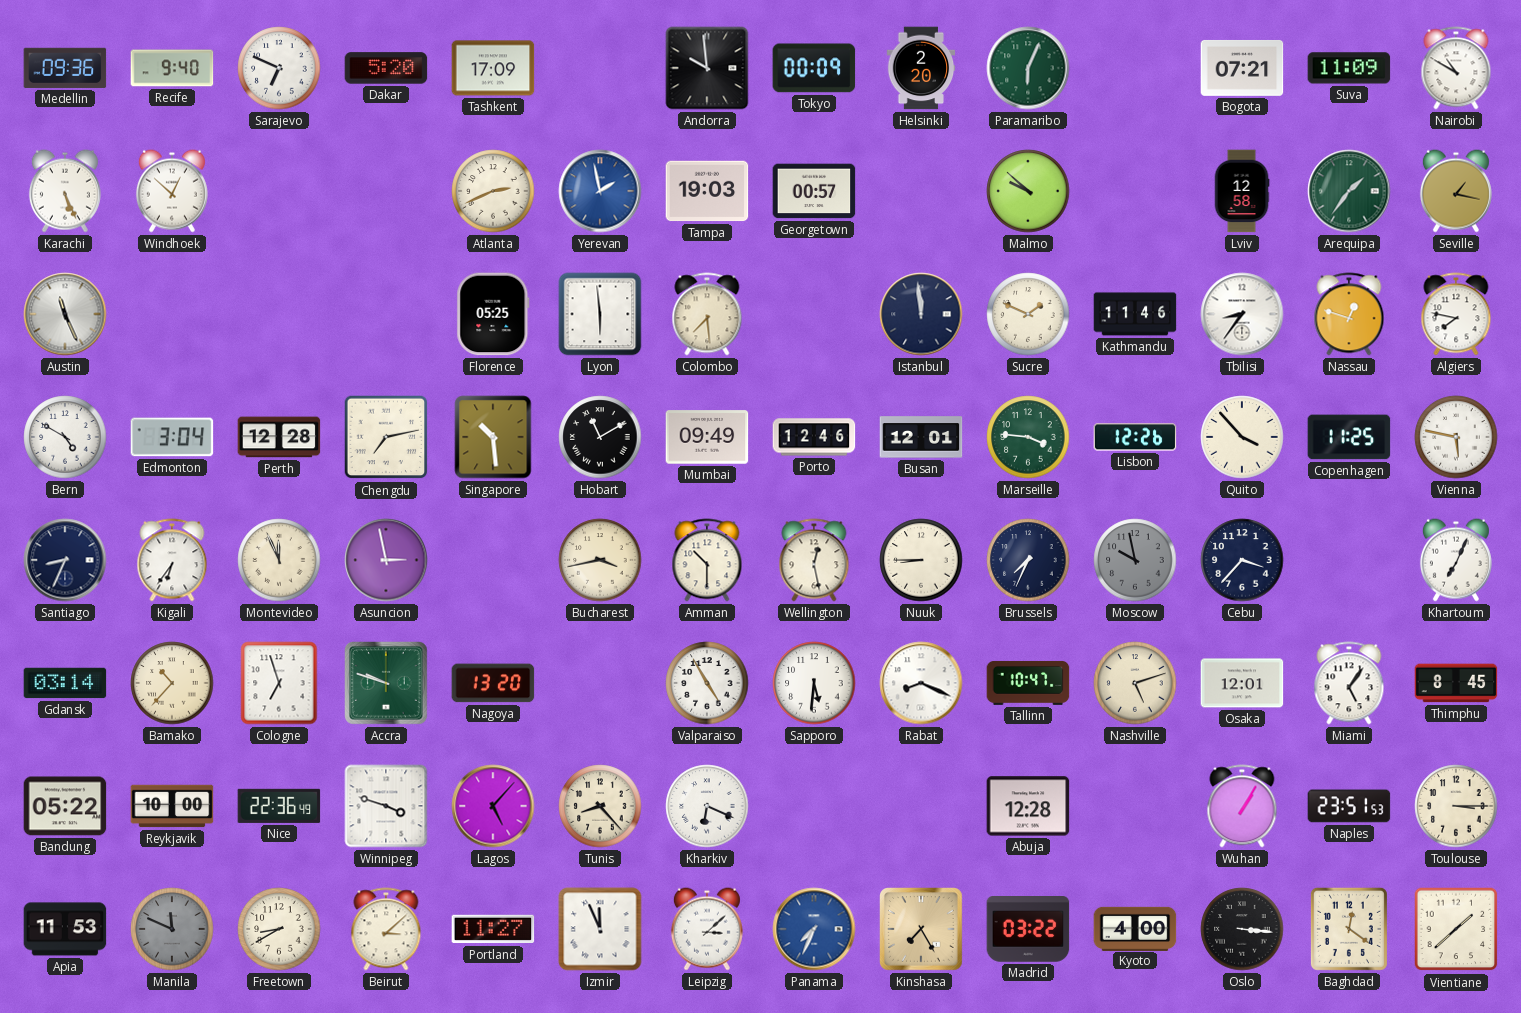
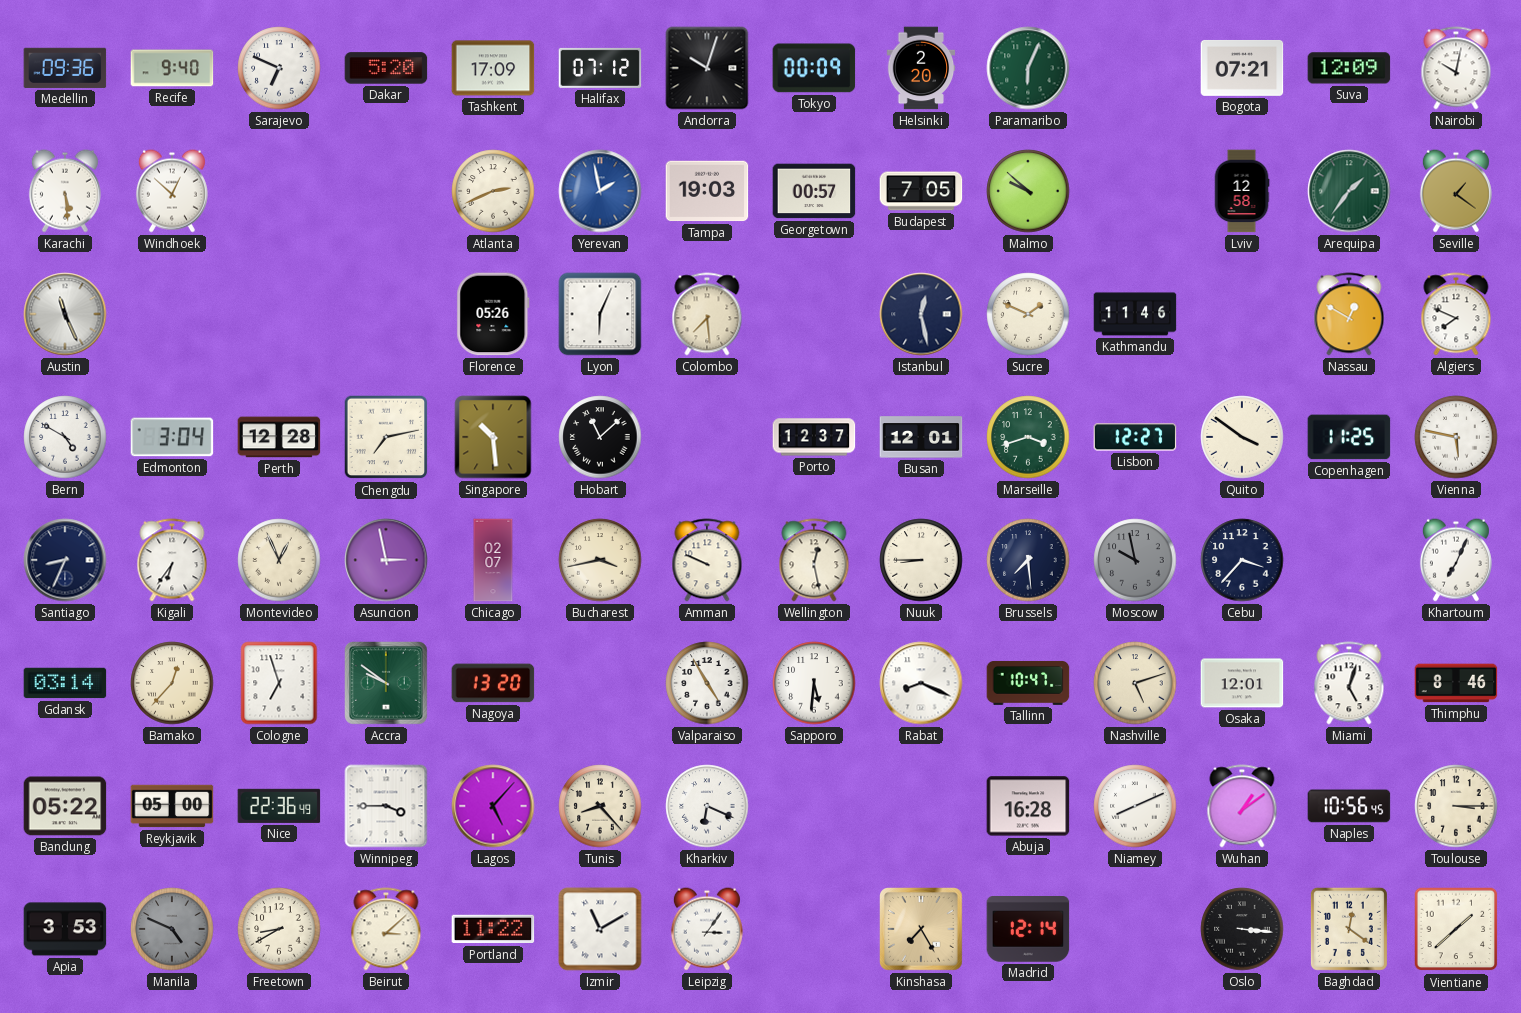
Halifax: none -> 07:12 (600, 68)
Andorra: 9:59 -> 10:03 (707, 68)
Suva: 11:09 -> 12:09 (1349, 68)
Nairobi: 10:50 -> 10:02 (1456, 68)
Karachi: 5:26 -> 5:29 (65, 191)
Budapest: none -> 7:05 (921, 191)
Seville: 1:17 -> 1:21 (1456, 191)
Florence: 05:25 -> 05:26 (493, 314)
Lyon: 5:59 -> 6:04 (600, 314)
Istanbul: 11:59 -> 12:28 (921, 314)
Tbilisi: 8:36 -> none (1242, 314)
Nassau: 12:48 -> 12:50 (1349, 314)
Algiers: 7:47 -> 7:49 (1456, 314)
Hobart: 11:10 -> 11:08 (600, 437)
Mumbai: 09:49 -> none (707, 437)
Porto: 12:46 -> 12:37 (814, 437)
Marseille: 3:46 -> 3:42 (1028, 437)
Lisbon: 12:26 -> 12:27 (1135, 437)
Quito: 3:53 -> 3:51 (1242, 437)
Montevideo: 11:56 -> 12:56 (279, 560)
Chicago: none -> 02:07 (493, 560)
Amman: 10:30 -> 9:49 (707, 560)
Brussels: 7:34 -> 7:29 (1028, 560)
Bamako: 10:37 -> 12:37 (172, 683)
Accra: 9:48 -> 9:51 (386, 683)
Miami: 5:06 -> 5:03 (1349, 683)
Thimphu: 8:45 -> 8:46 (1456, 683)
Reykjavik: 10:00 -> 05:00 (172, 806)
Winnipeg: 3:48 -> 3:45 (386, 806)
Abuja: 12:28 -> 16:28 (1028, 806)
Niamey: none -> 8:11 (1135, 806)
Wuhan: 1:05 -> 1:09 (1242, 806)
Naples: 23:51 -> 10:56 (1349, 806)
Apia: 11:53 -> 3:53 (65, 929)
Manila: 11:49 -> 4:49 (172, 929)
Portland: 11:27 -> 11:22 (493, 929)
Izmir: 11:56 -> 11:10 (600, 929)
Leipzig: 3:08 -> 3:06 (707, 929)
Panama: 7:34 -> none (814, 929)
Madrid: 03:22 -> 12:14 (1028, 930)
Kyoto: 4:00 -> none (1135, 928)
